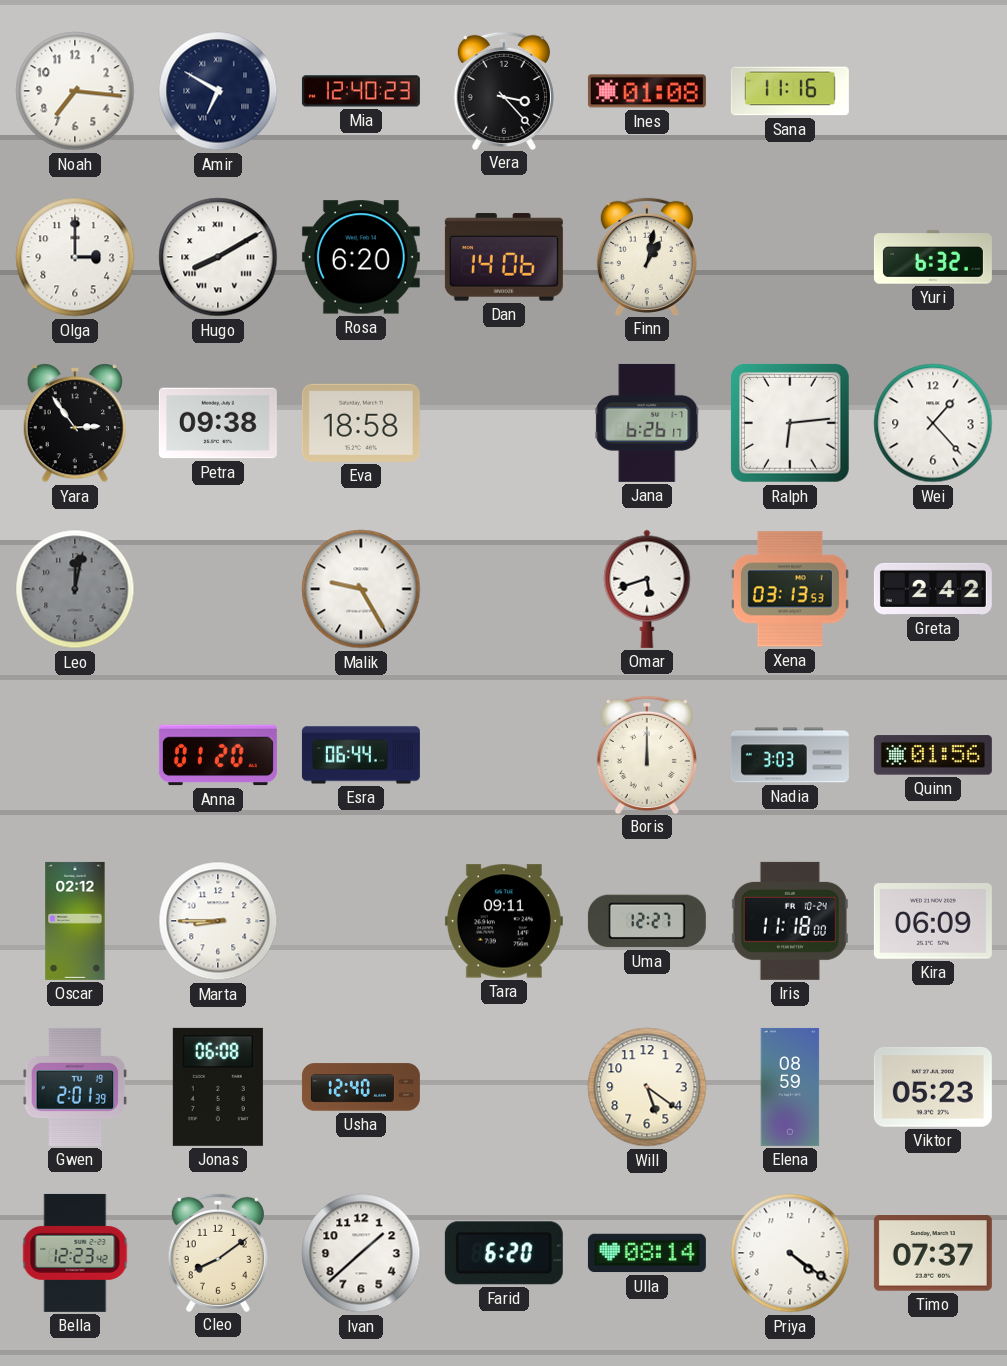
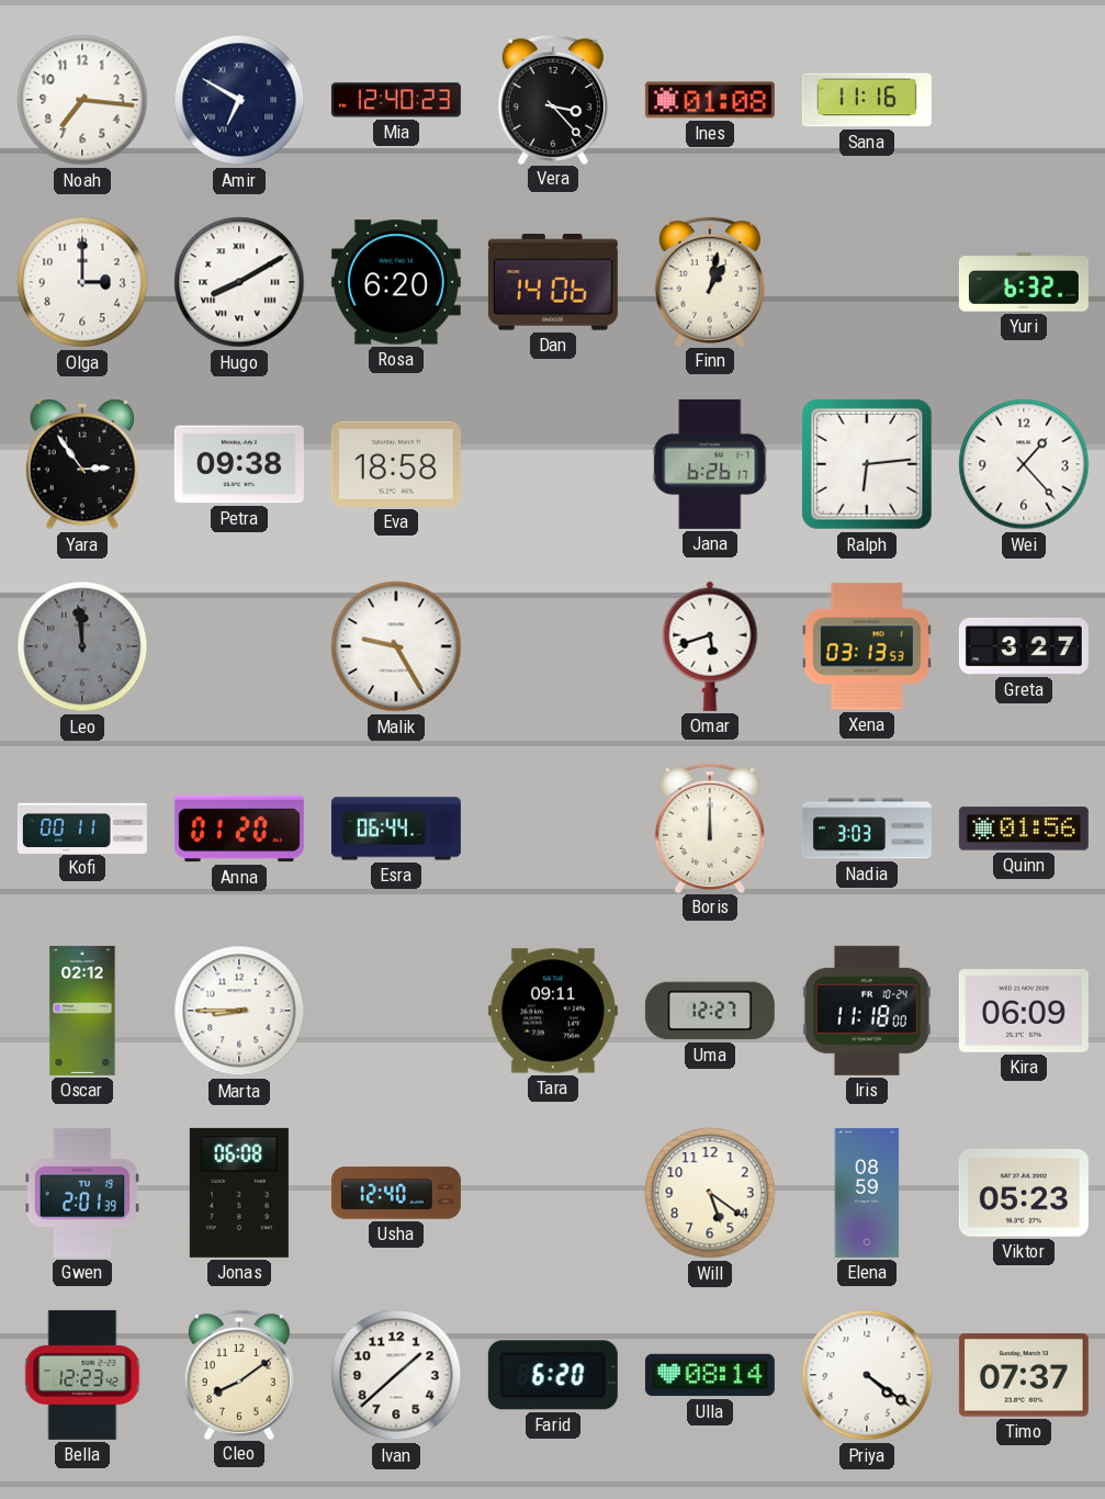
Leo: 12:02 -> 11:59 (82, 646)
Greta: 2:42 -> 3:27 (1024, 646)
Kofi: none -> 00:11 (82, 827)
